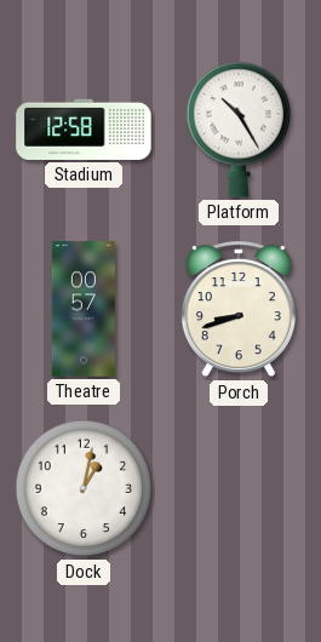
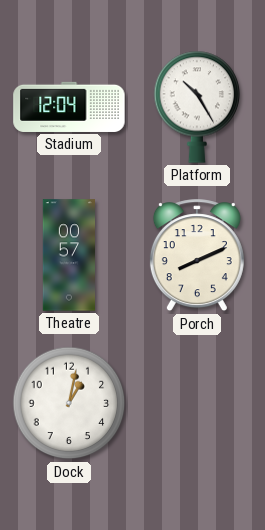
Stadium: 12:58 -> 12:04 (69, 107)
Porch: 8:42 -> 8:11 (197, 256)
